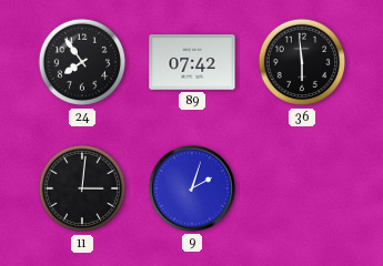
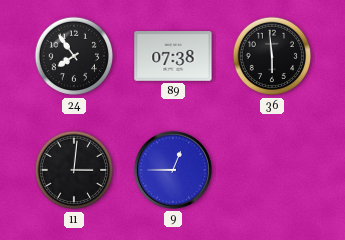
89: 07:42 -> 07:38 (173, 56)
9: 2:03 -> 12:45 (173, 170)
